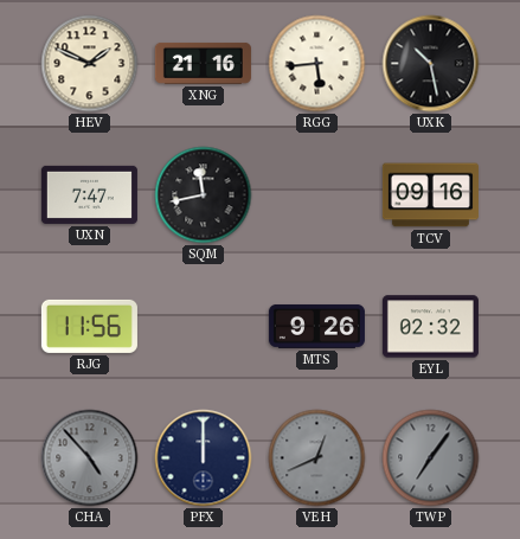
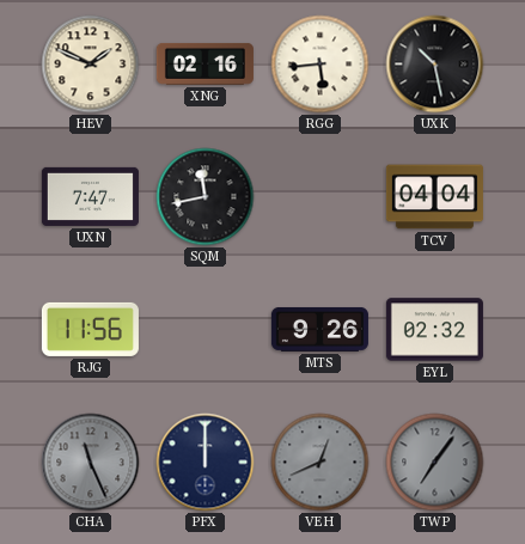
XNG: 21:16 -> 02:16 (204, 63)
TCV: 09:16 -> 04:04 (434, 197)
CHA: 4:53 -> 11:26 (91, 463)
